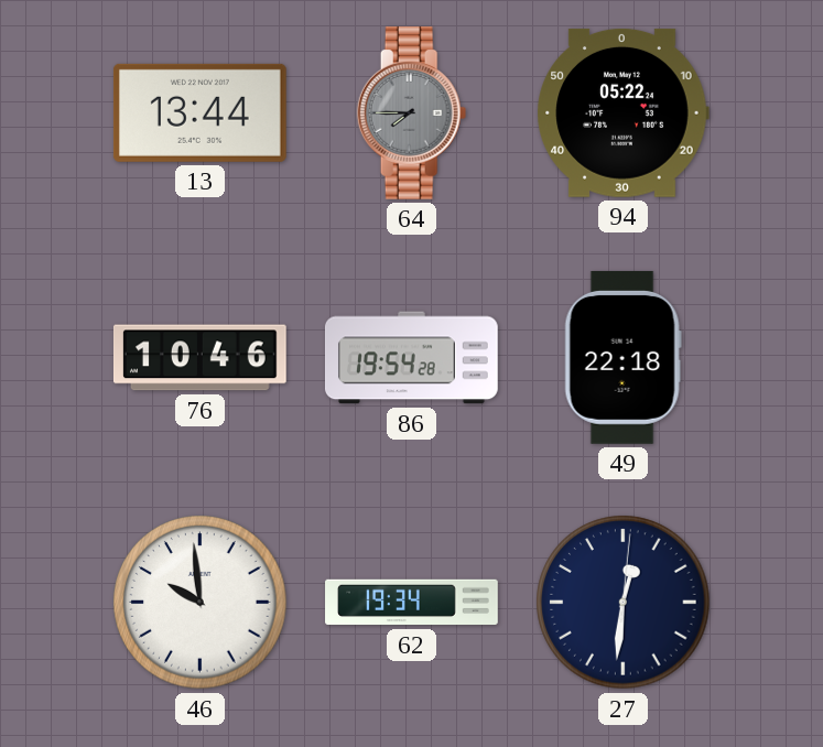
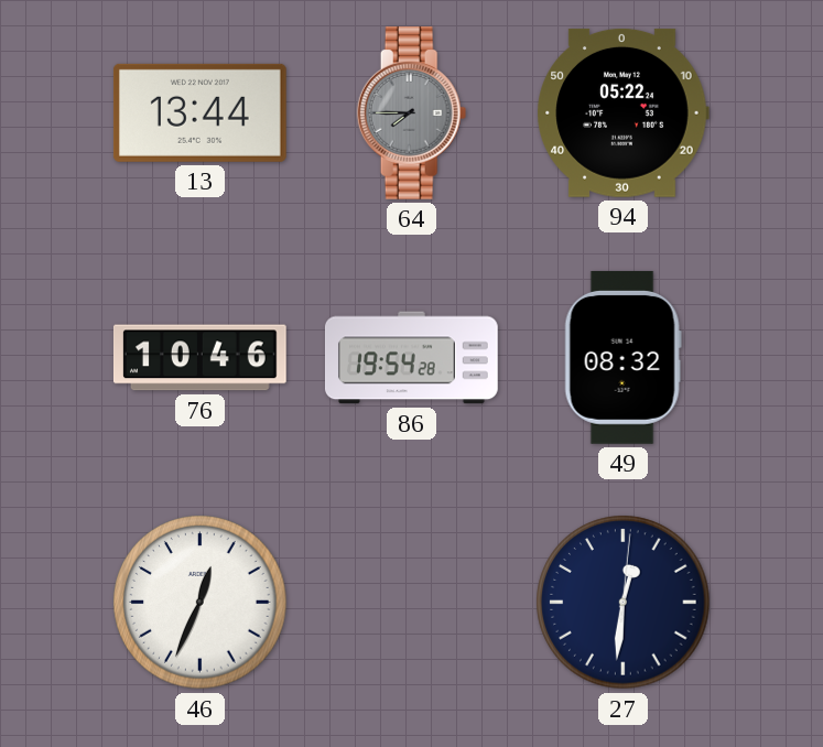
49: 22:18 -> 08:32 (622, 357)
46: 9:59 -> 12:34 (201, 603)
62: 19:34 -> none (412, 603)
